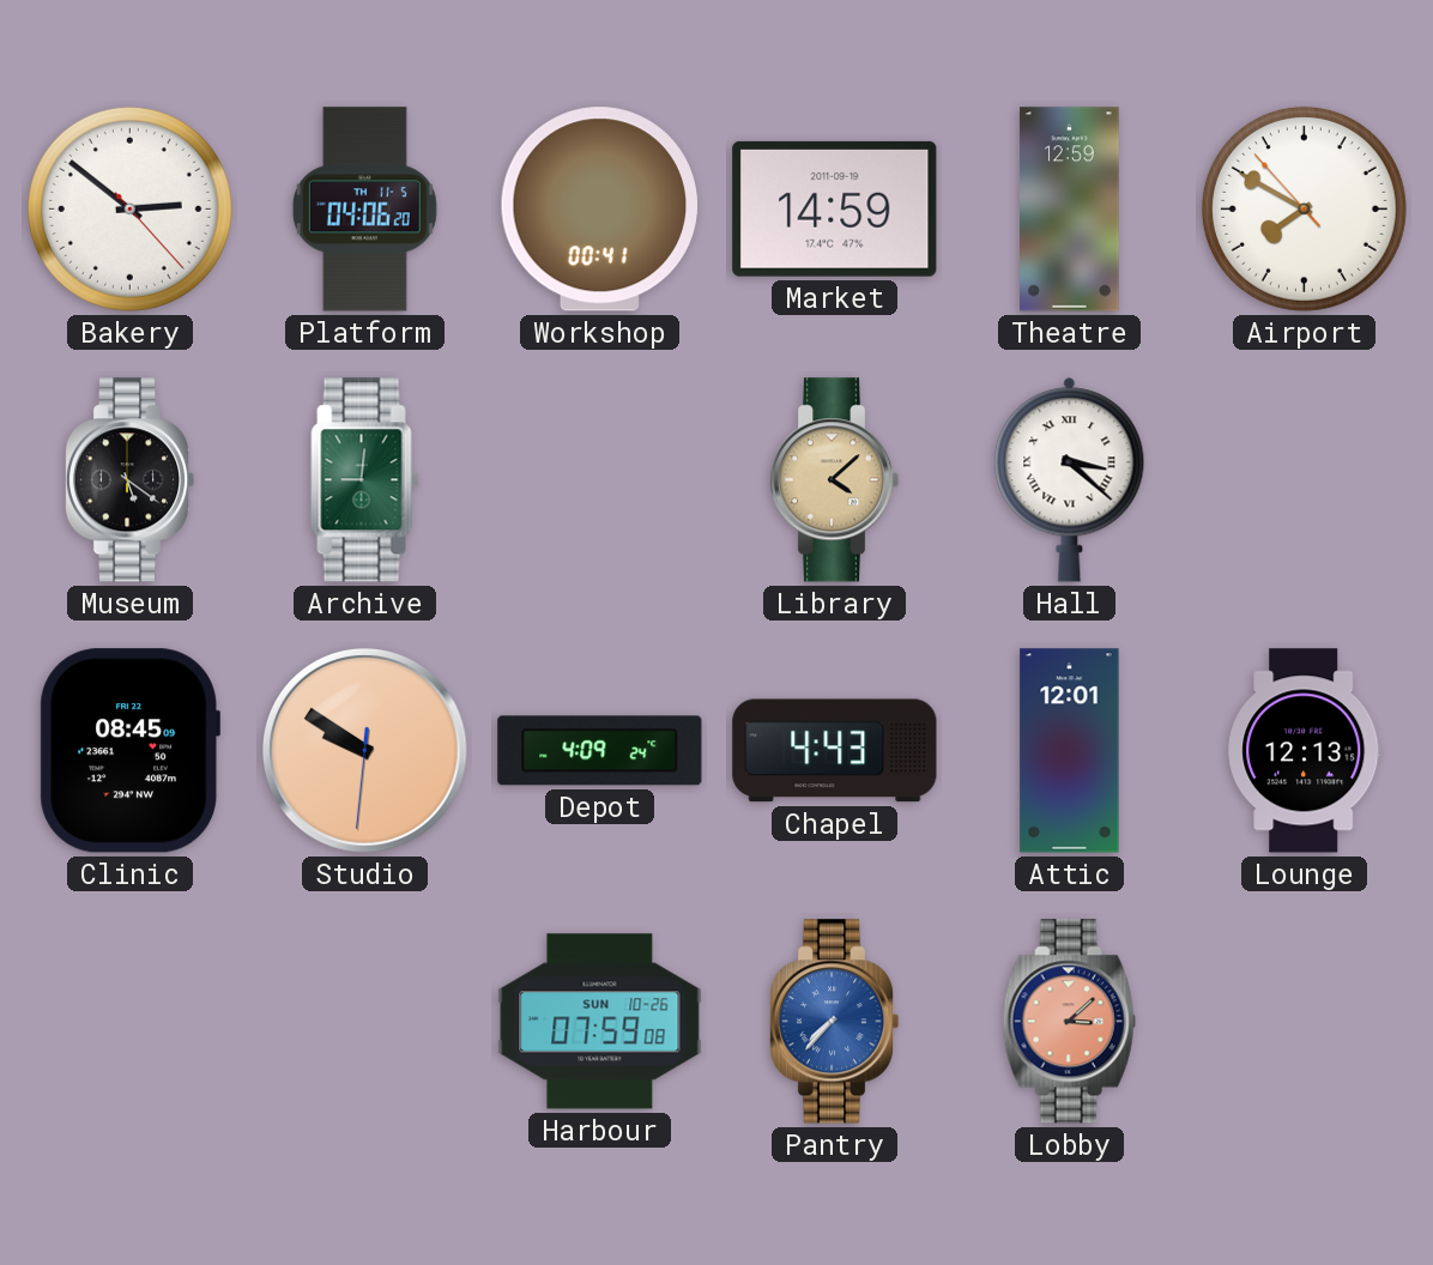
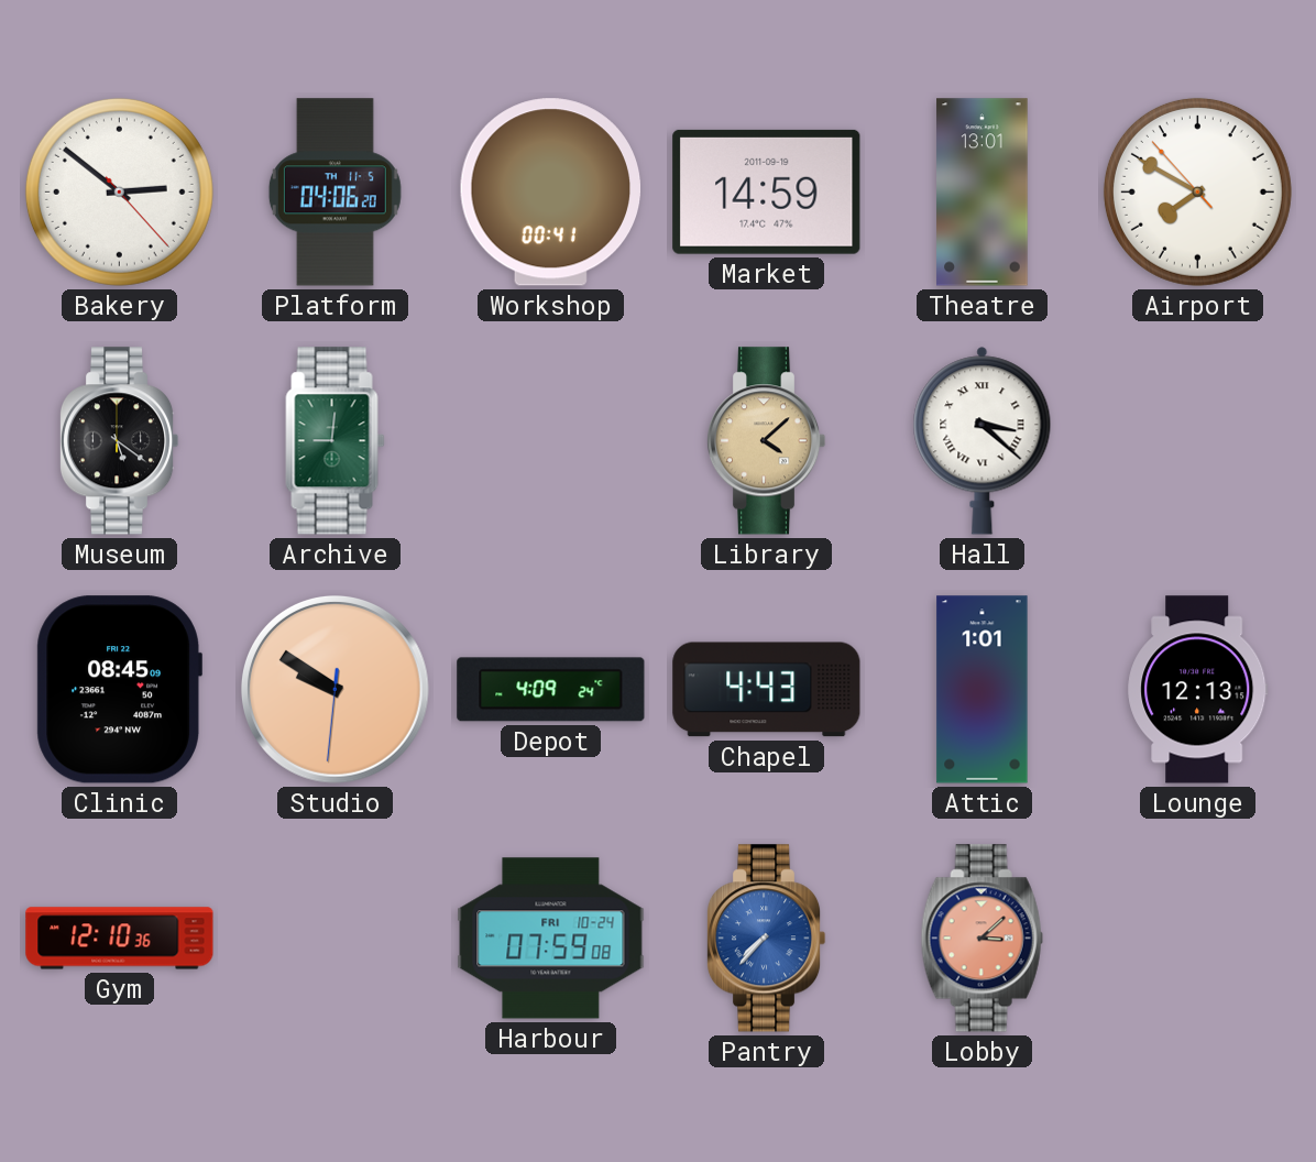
Theatre: 12:59 -> 13:01 (983, 193)
Attic: 12:01 -> 1:01 (983, 690)
Gym: none -> 12:10 (120, 939)
Harbour date: SUN 10-26 -> FRI 10-24 (551, 939)
